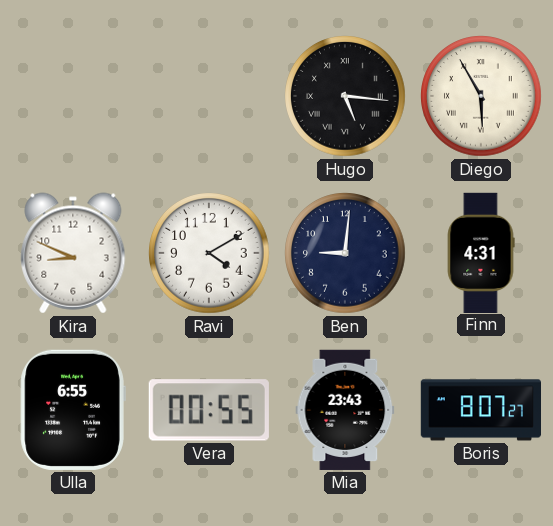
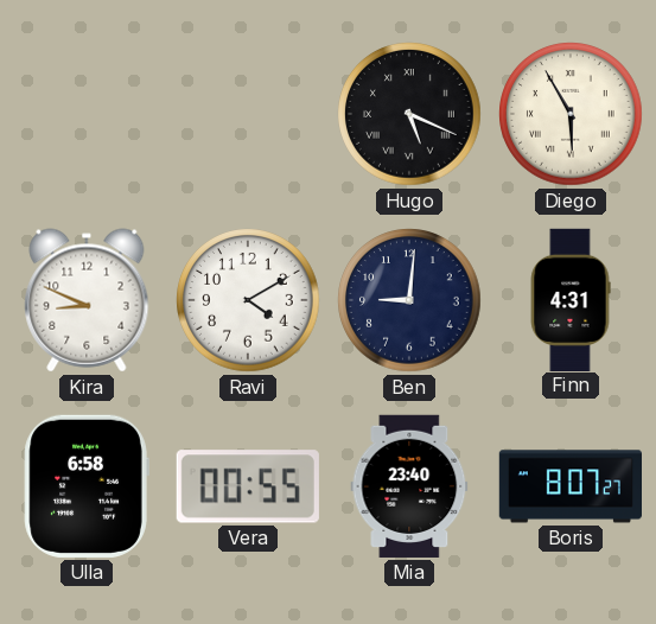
Hugo: 5:16 -> 5:19 (409, 114)
Ulla: 6:55 -> 6:58 (87, 486)
Mia: 23:43 -> 23:40 (409, 486)
